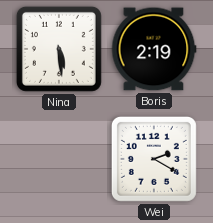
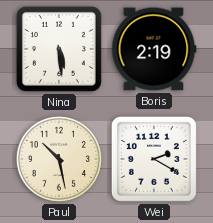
Paul: none -> 10:28 (59, 159)
